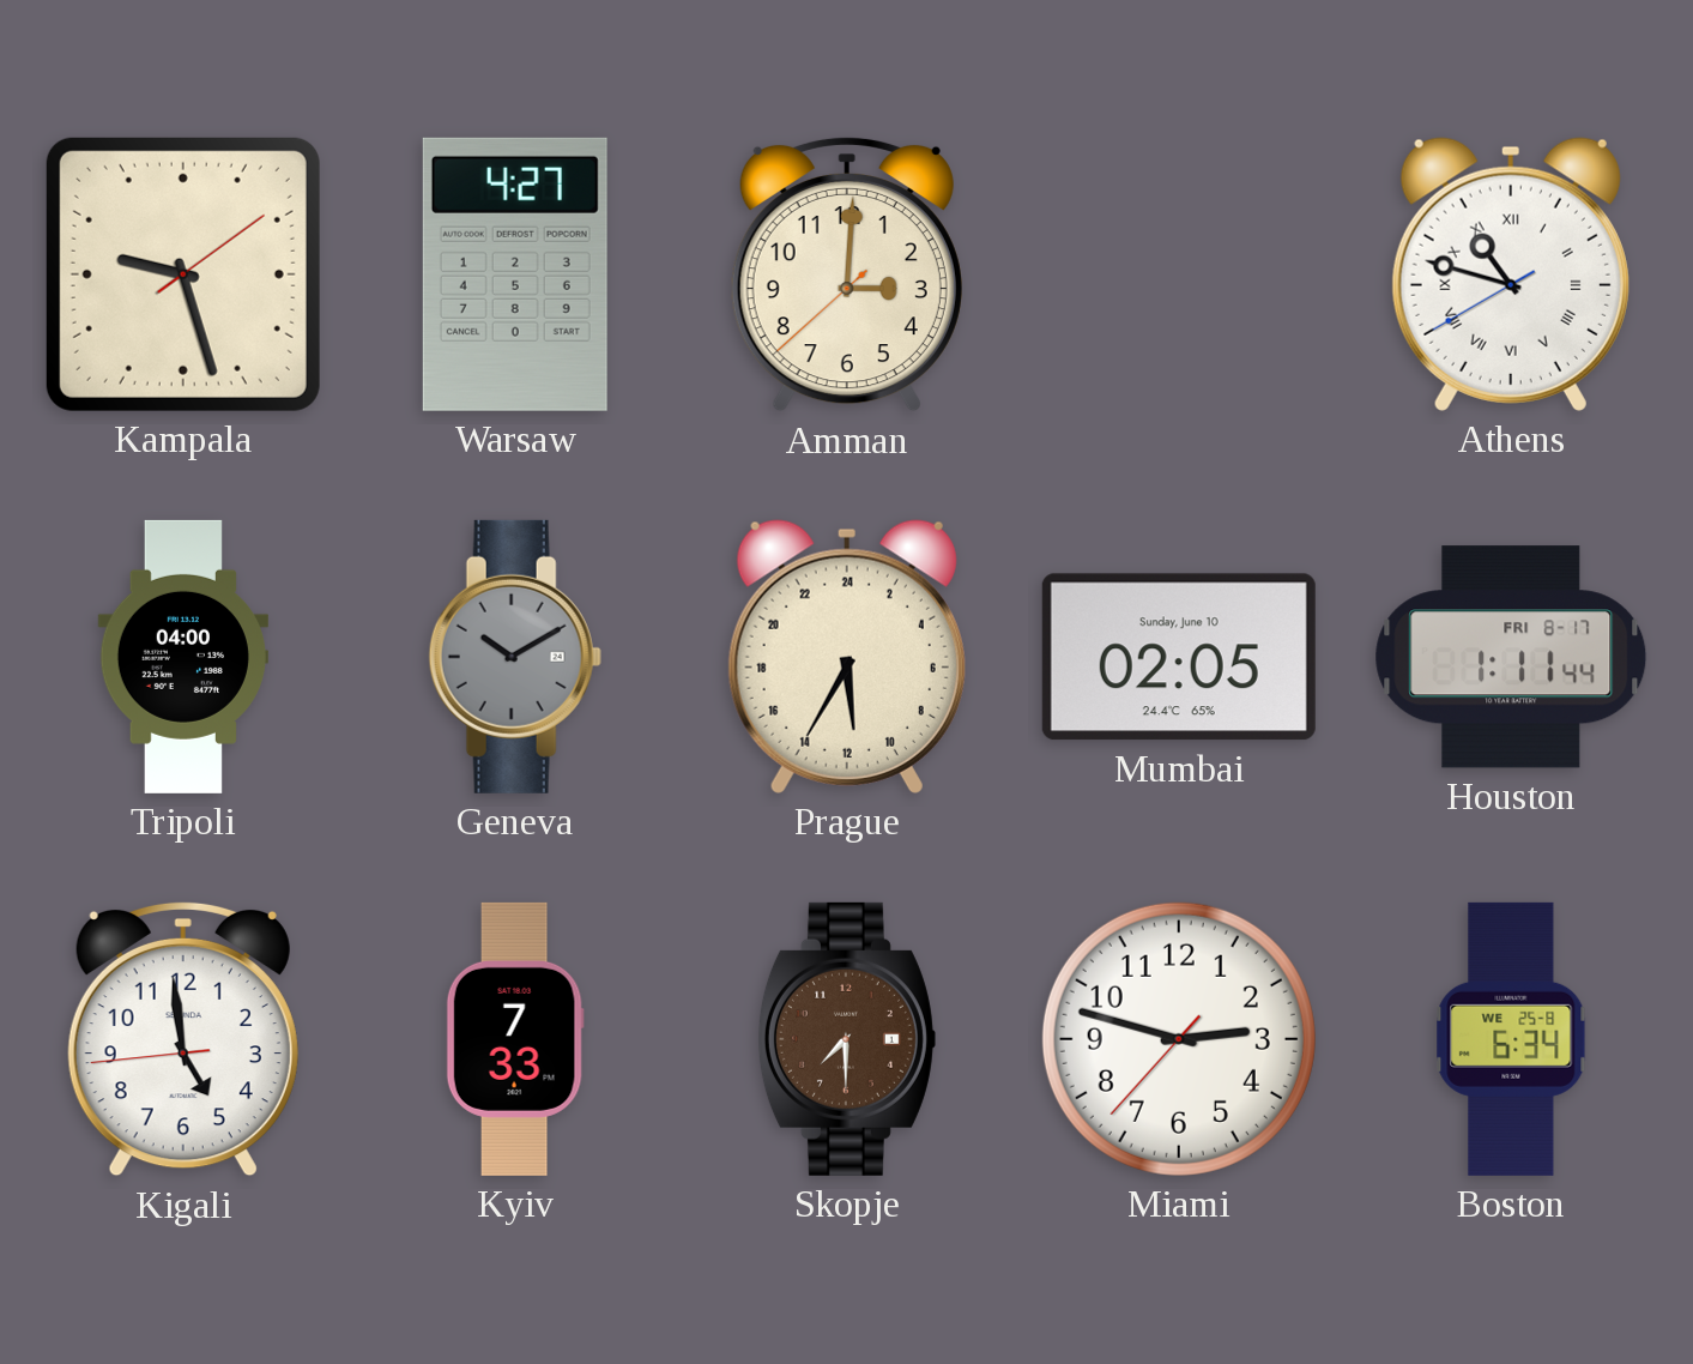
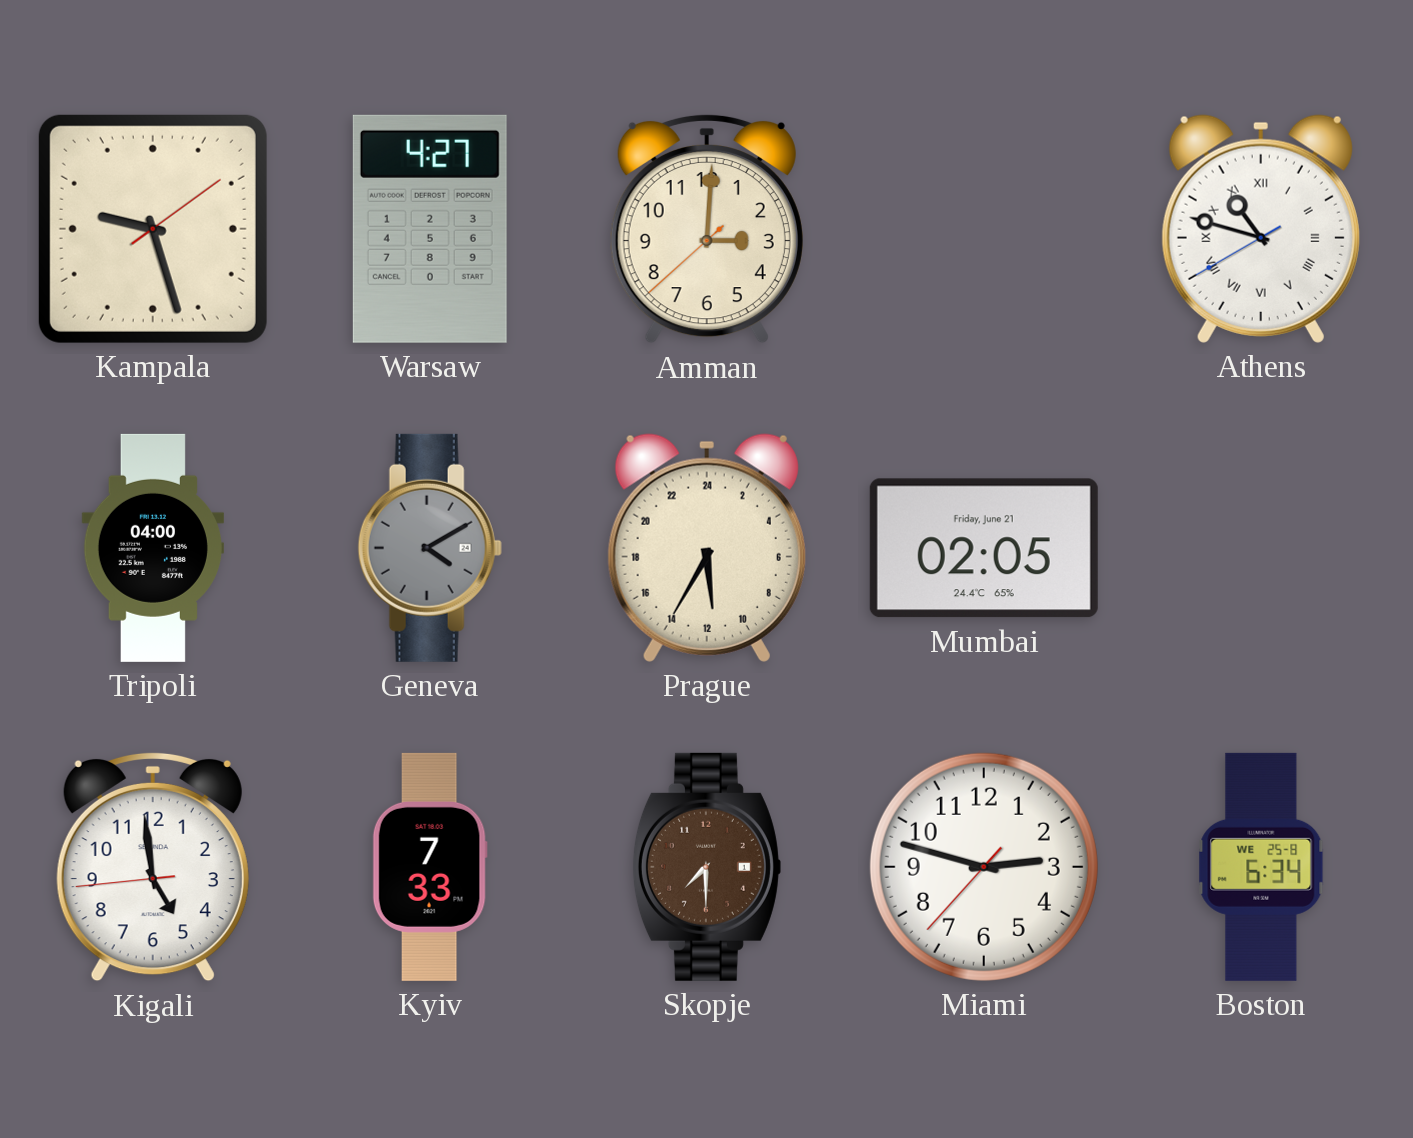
Geneva: 10:10 -> 4:10 (430, 548)
Mumbai date: Sunday, June 10 -> Friday, June 21 (984, 548)
Houston: 1:11 -> none (1511, 657)
